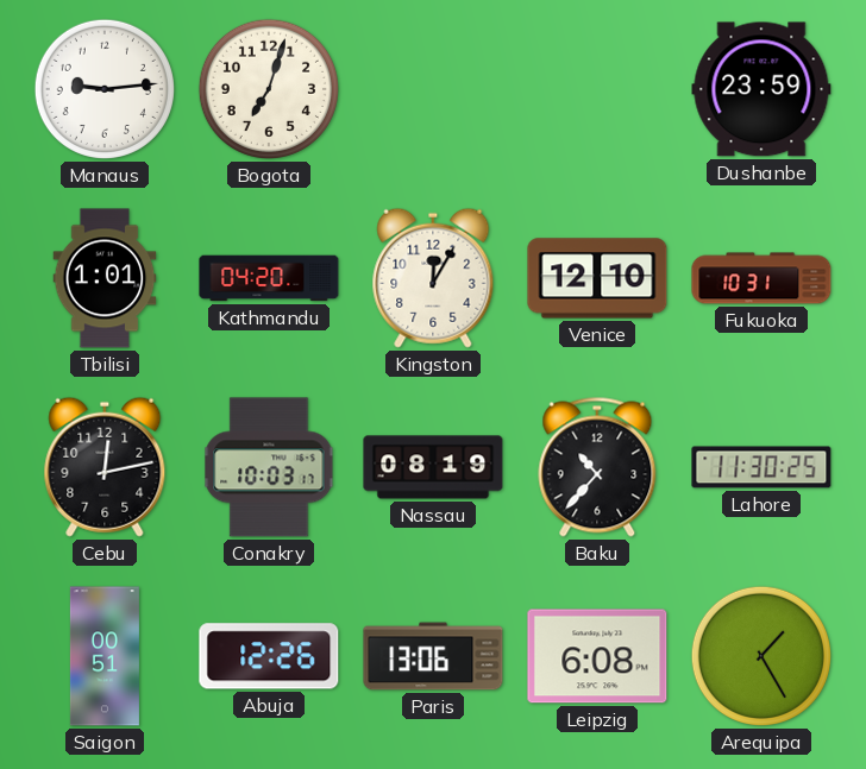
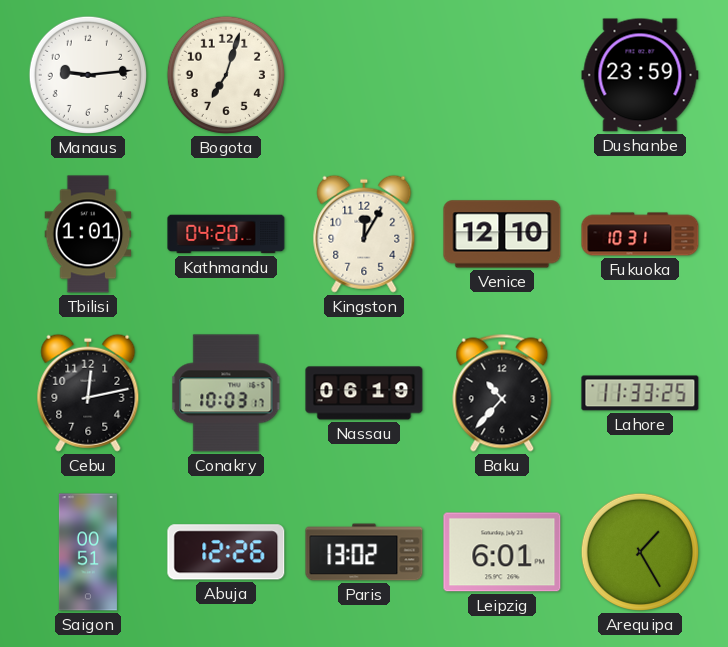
Nassau: 08:19 -> 06:19 (364, 393)
Lahore: 11:30 -> 11:33 (640, 393)
Paris: 13:06 -> 13:02 (364, 552)
Leipzig: 6:08 -> 6:01 (502, 552)
